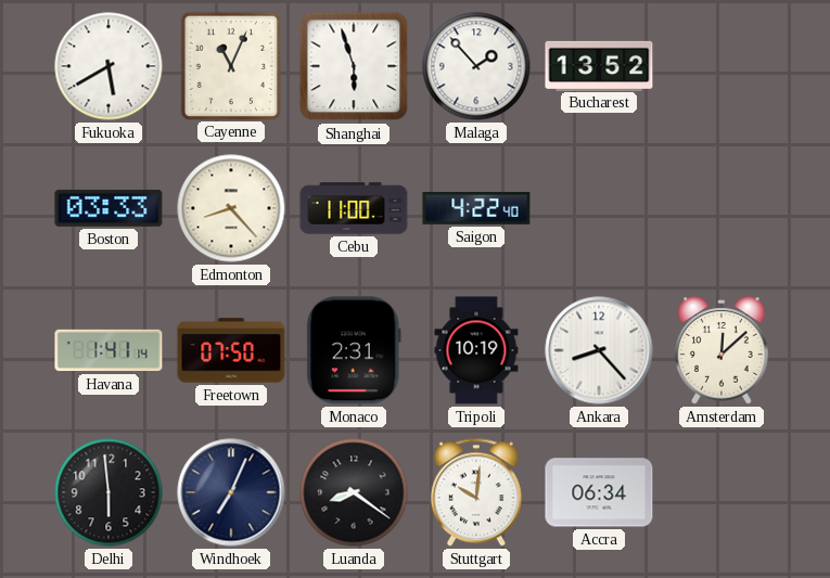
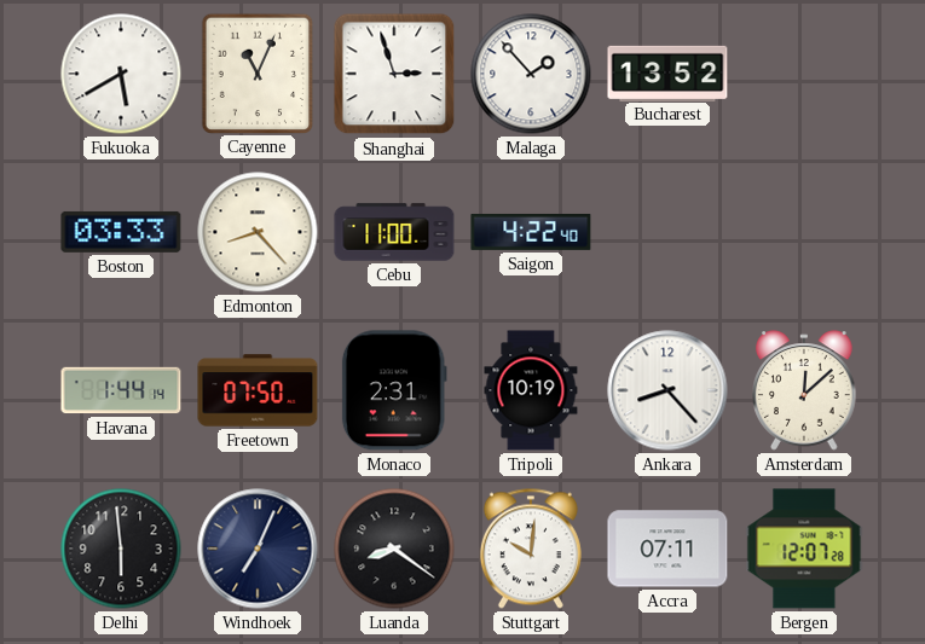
Shanghai: 5:57 -> 2:57 (394, 74)
Havana: 1:41 -> 1:44 (121, 390)
Accra: 06:34 -> 07:11 (667, 549)
Bergen: none -> 12:07 (804, 549)
